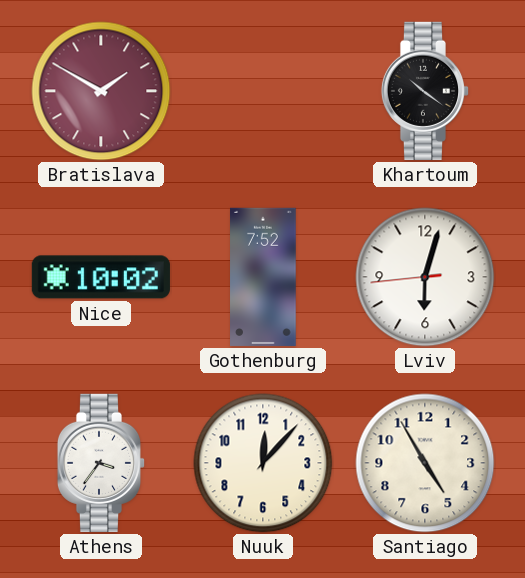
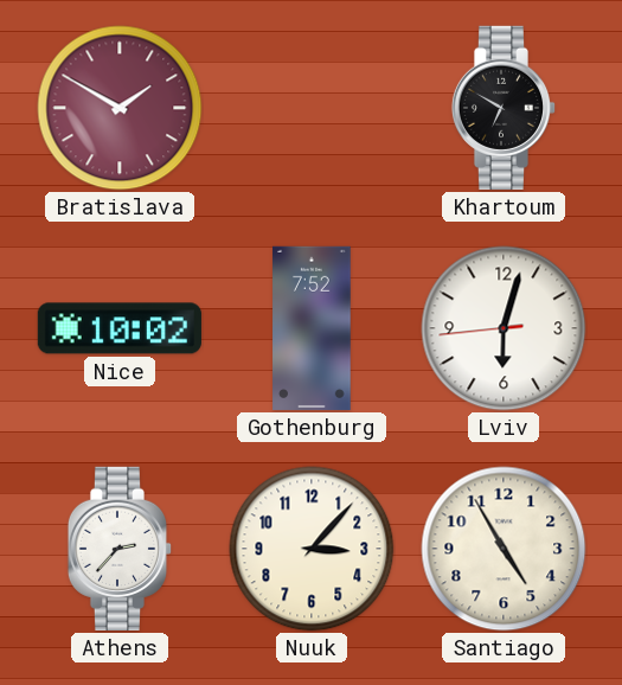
Khartoum: 10:21 -> 6:50 (504, 108)
Athens: 3:36 -> 2:37 (120, 549)
Nuuk: 12:07 -> 3:07 (312, 549)
